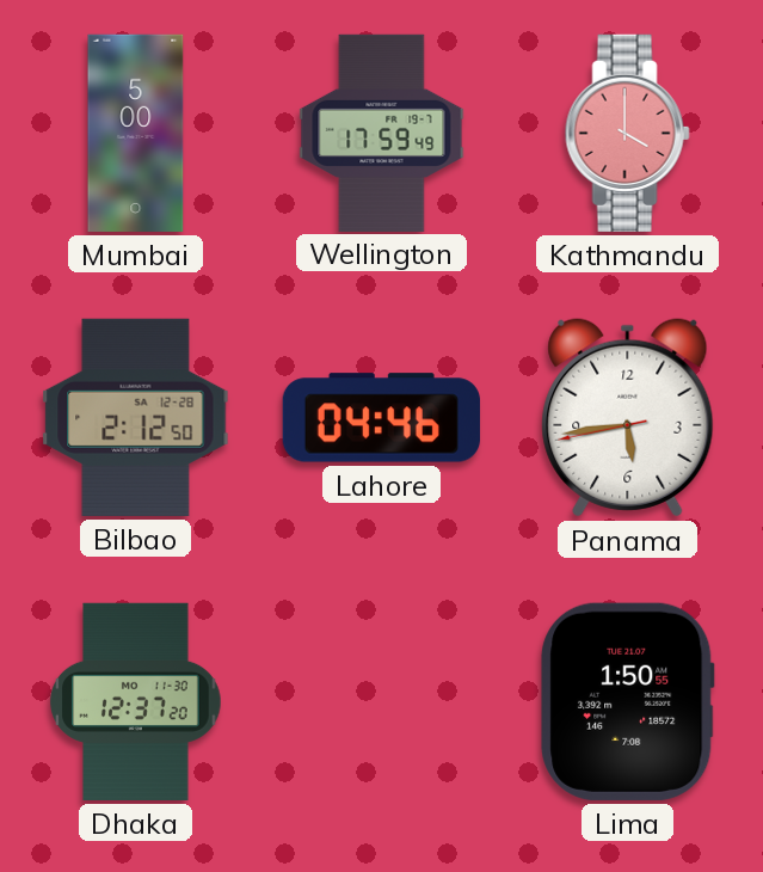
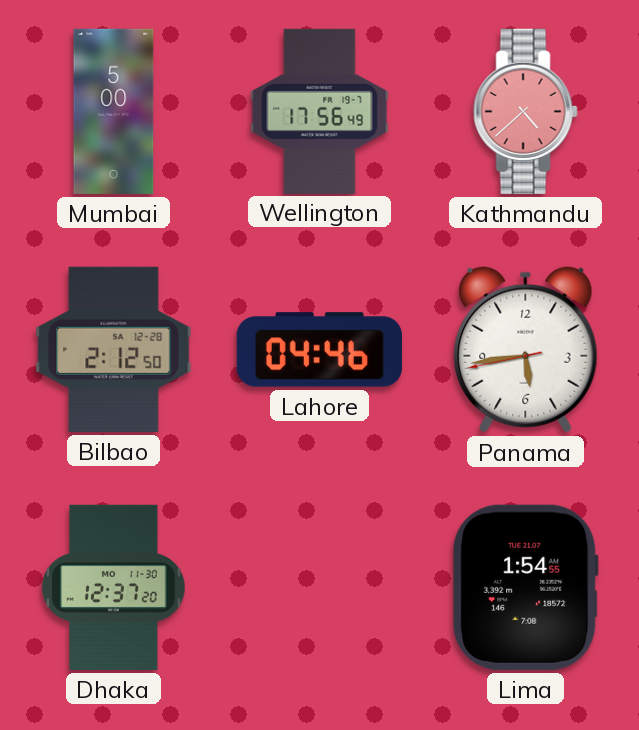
Wellington: 17:59 -> 17:56 (320, 111)
Kathmandu: 4:00 -> 4:38 (525, 111)
Lima: 1:50 -> 1:54 (526, 587)
